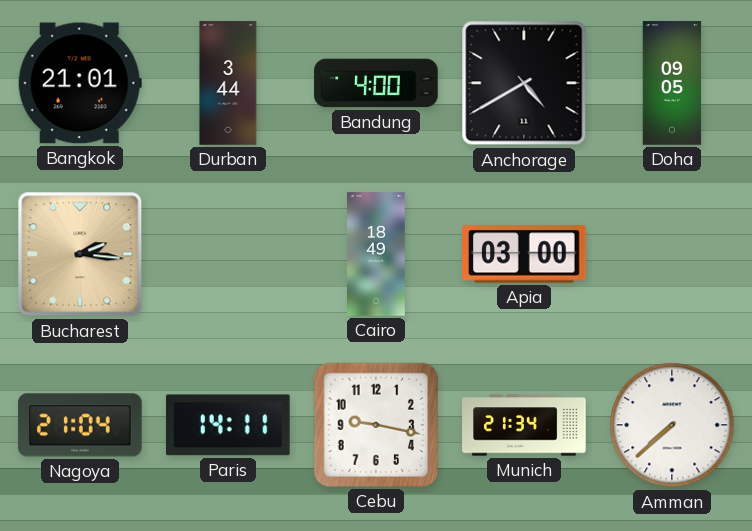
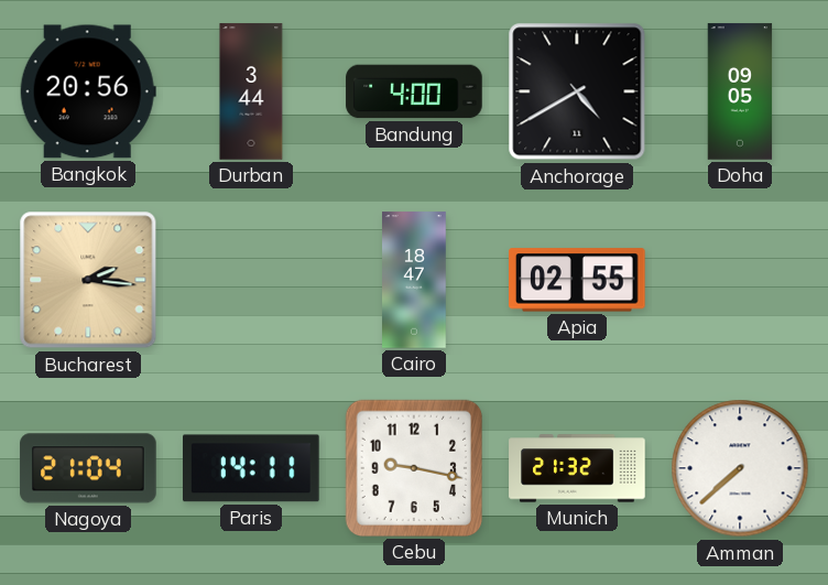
Bangkok: 21:01 -> 20:56 (88, 91)
Cairo: 18:49 -> 18:47 (415, 280)
Apia: 03:00 -> 02:55 (577, 280)
Munich: 21:34 -> 21:32 (577, 468)
